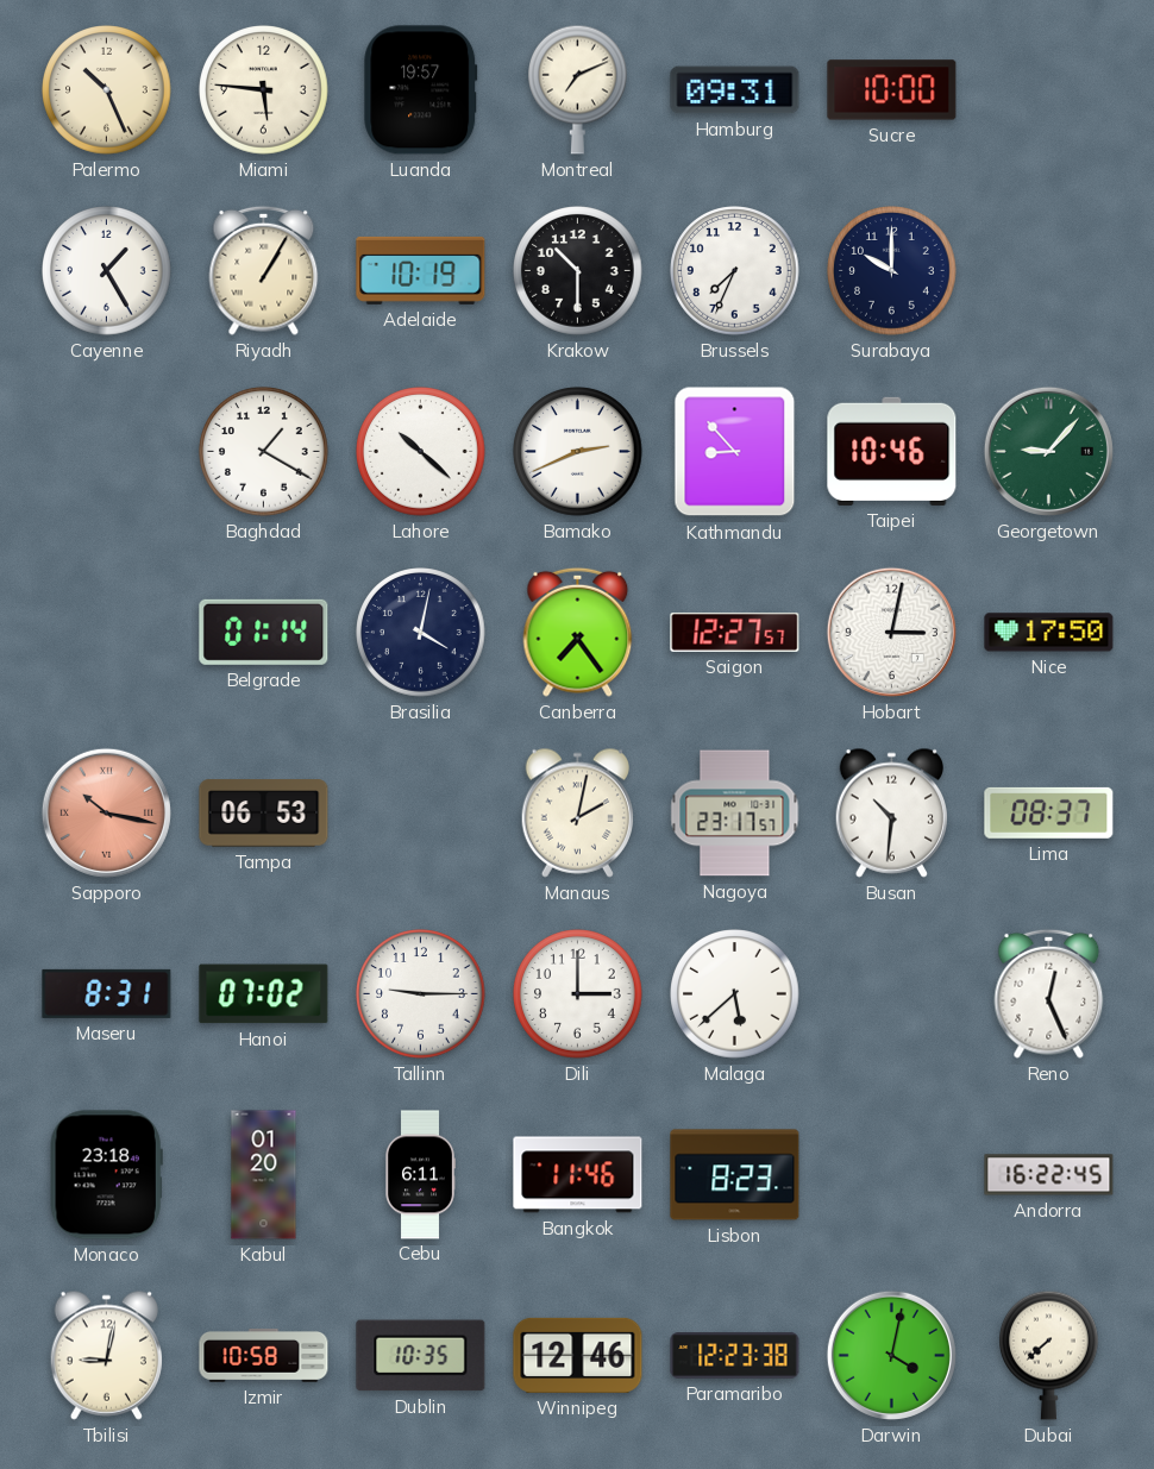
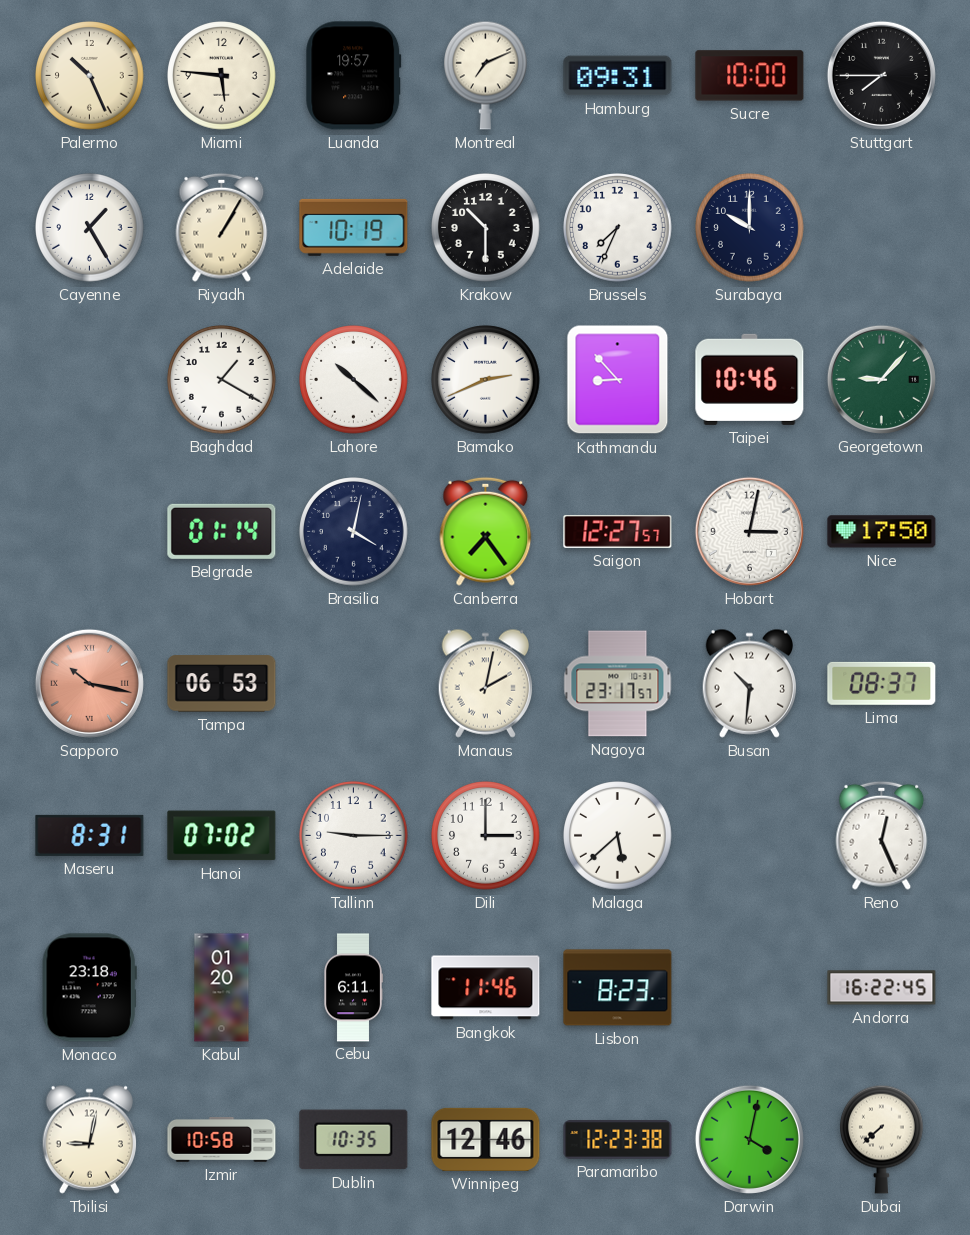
Stuttgart: none -> 7:45 (881, 75)
